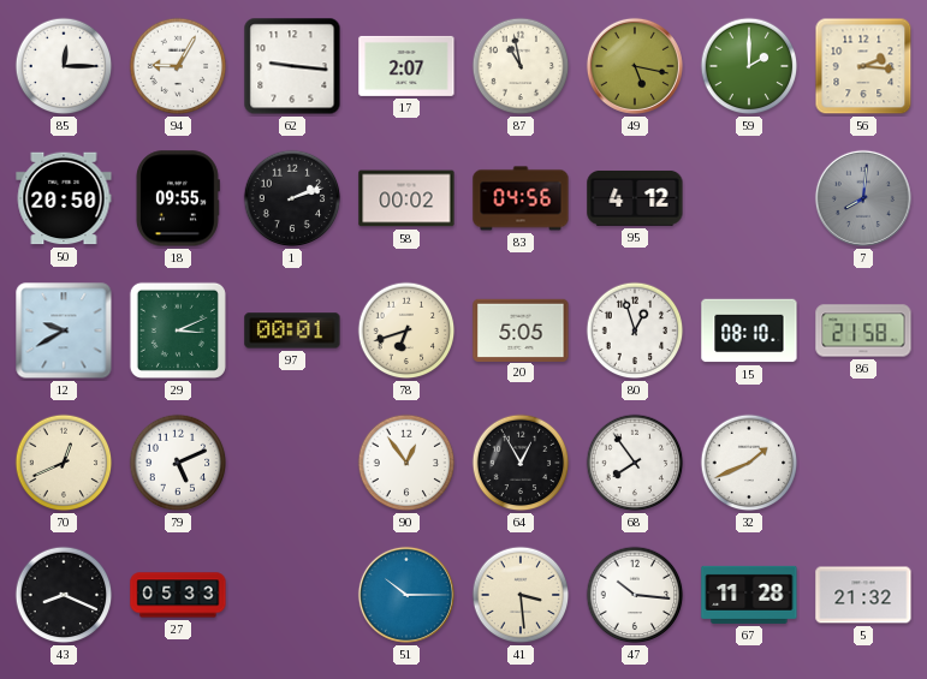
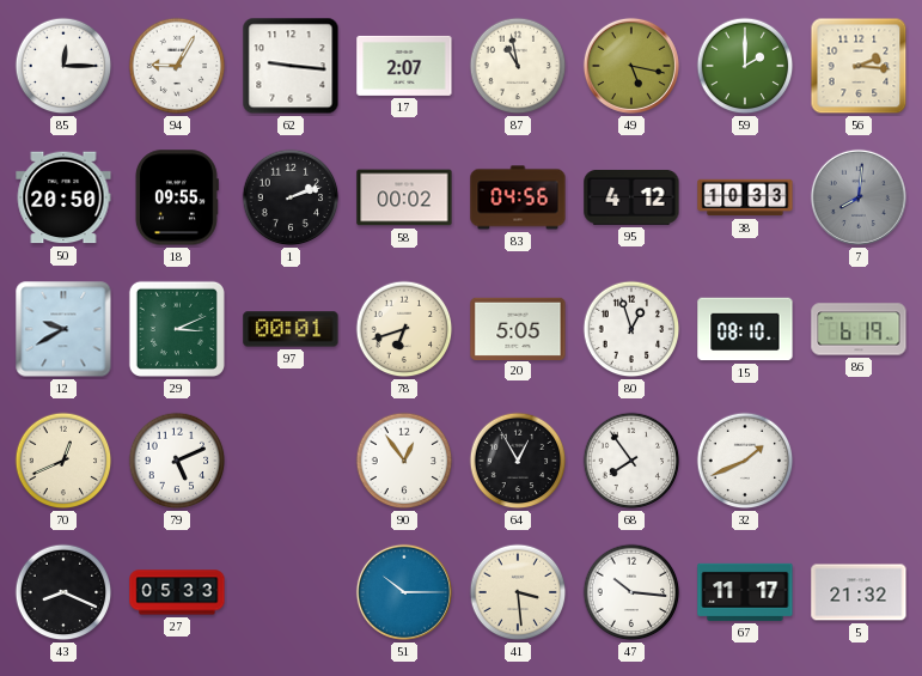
38: none -> 10:33 (745, 197)
86: 21:58 -> 6:19 (859, 329)
67: 11:28 -> 11:17 (745, 592)
